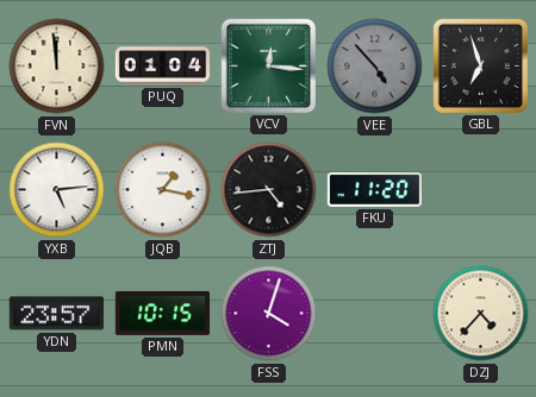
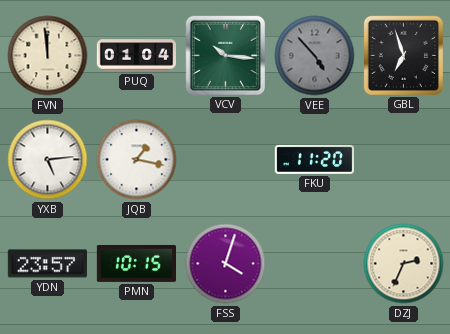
VCV: 12:16 -> 10:16 (225, 55)
ZTJ: 4:44 -> none (269, 190)
DZJ: 4:37 -> 2:34 (404, 264)
